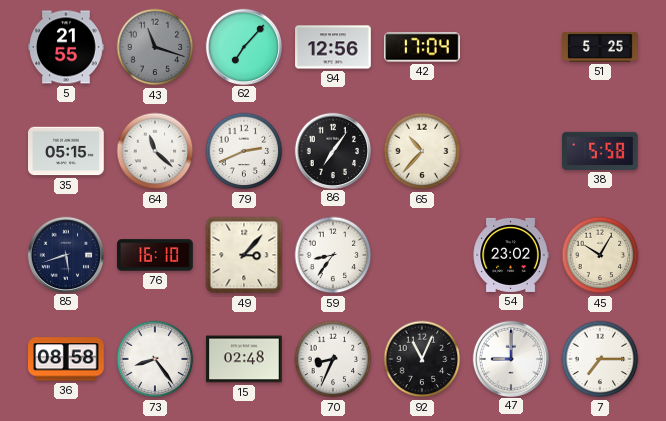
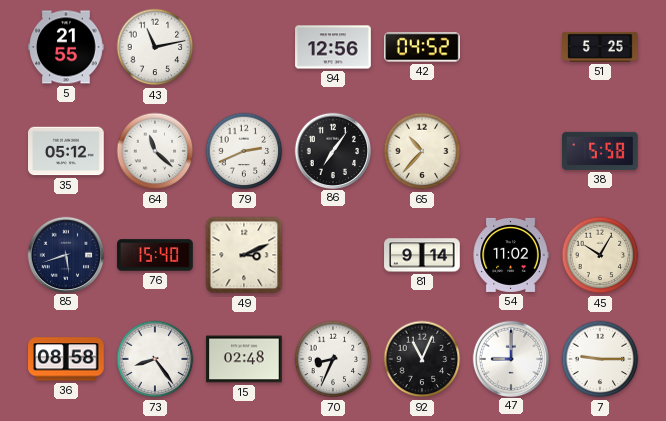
43: 11:18 -> 11:13 (155, 47)
43 dial: grey -> white (155, 47)
62: 7:07 -> none (243, 46)
42: 17:04 -> 04:52 (423, 47)
35: 05:15 -> 05:12 (66, 151)
76: 16:10 -> 15:40 (155, 255)
49: 3:07 -> 3:11 (244, 255)
59: 8:36 -> none (333, 255)
81: none -> 9:14 (422, 255)
54: 23:02 -> 11:02 (511, 255)
7: 7:15 -> 9:15 (600, 359)
